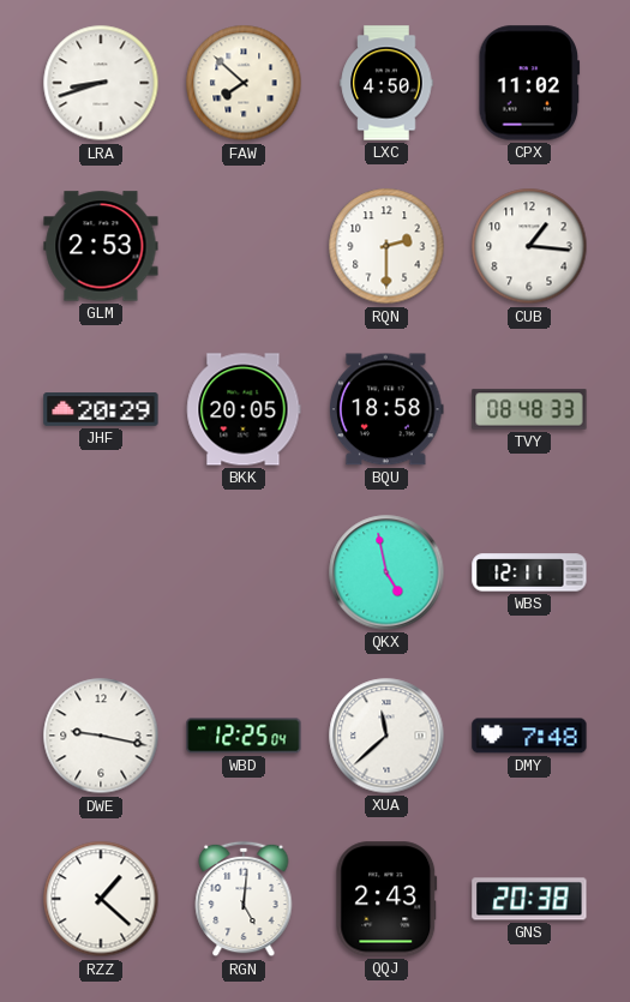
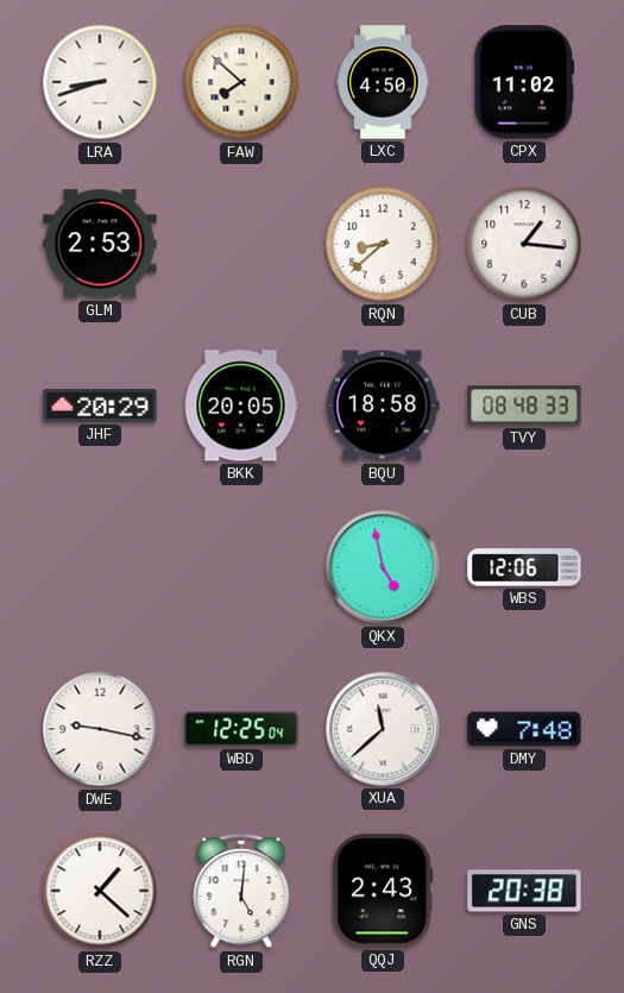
RQN: 2:30 -> 8:38 (383, 244)
WBS: 12:11 -> 12:06 (524, 567)
